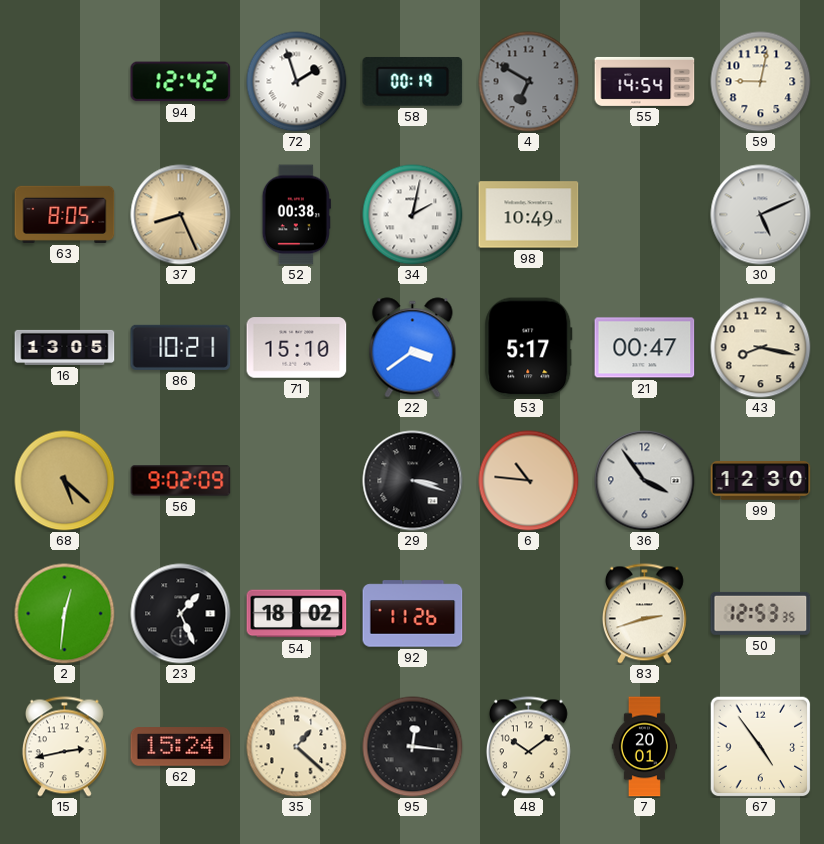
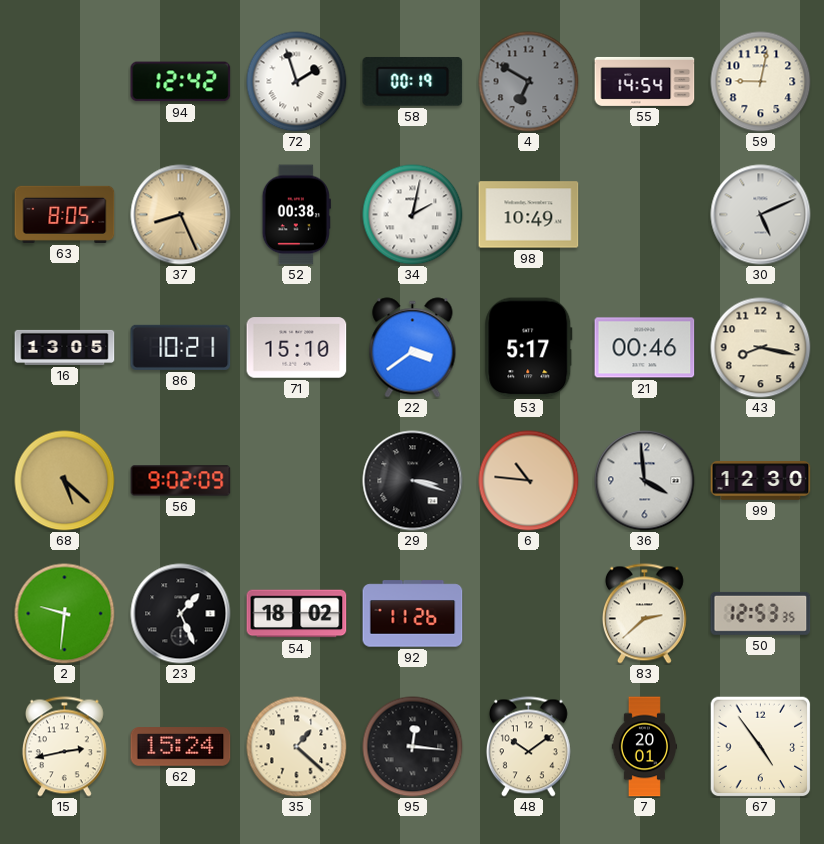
21: 00:47 -> 00:46 (645, 348)
36: 3:54 -> 3:59 (645, 481)
2: 12:31 -> 9:31 (65, 614)
83: 2:42 -> 2:38 (644, 614)
